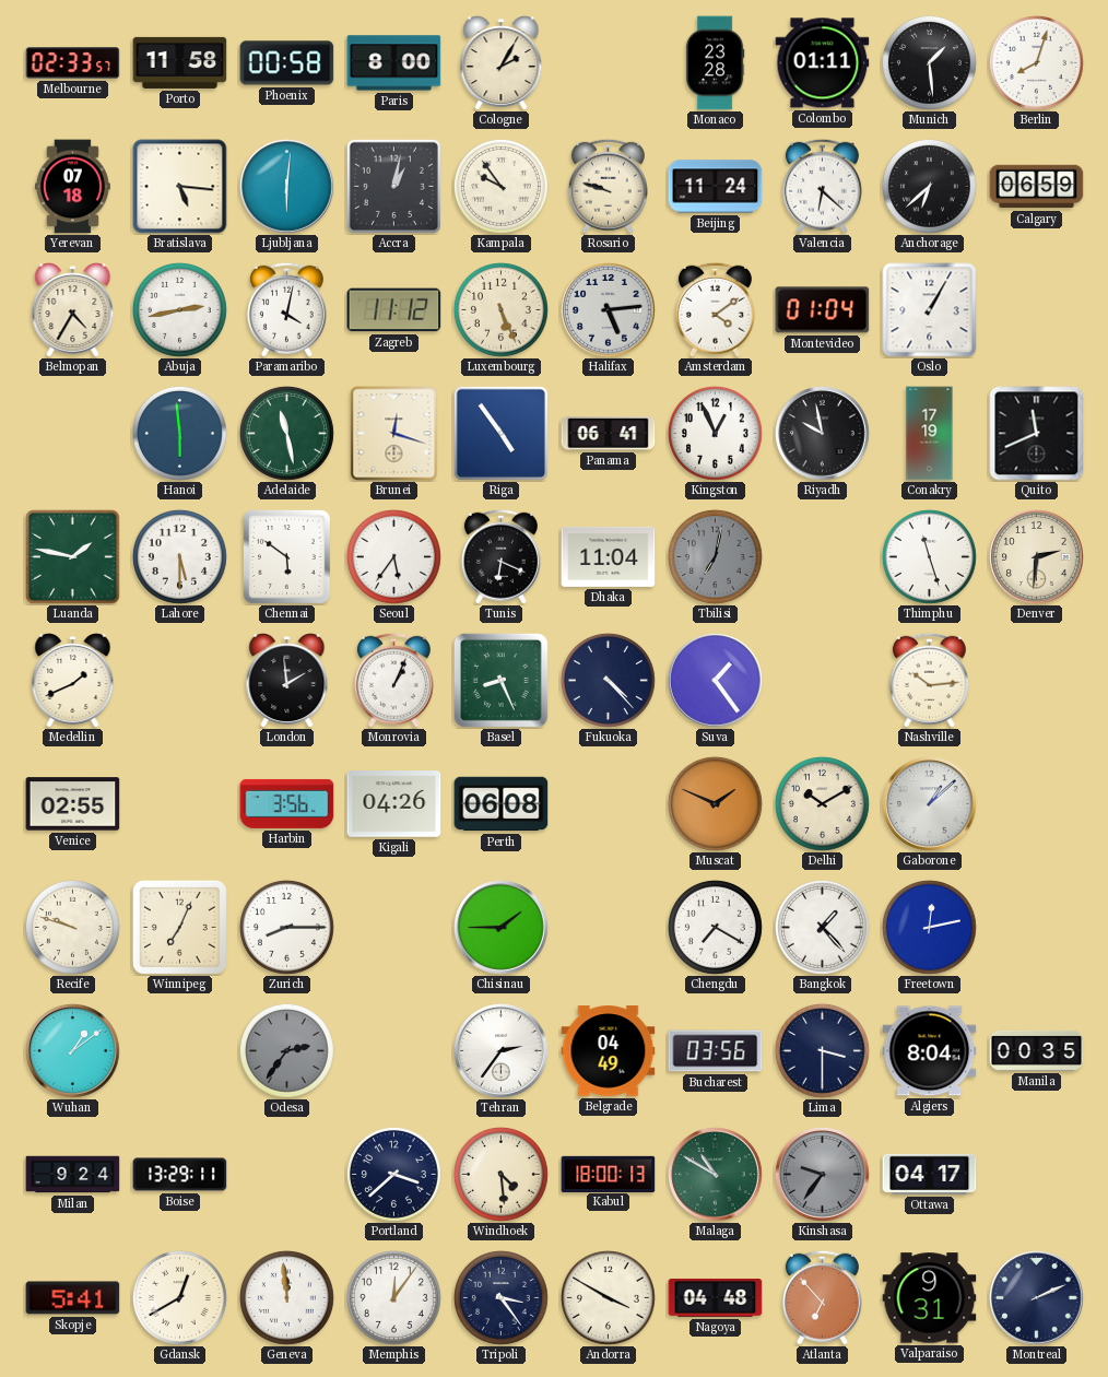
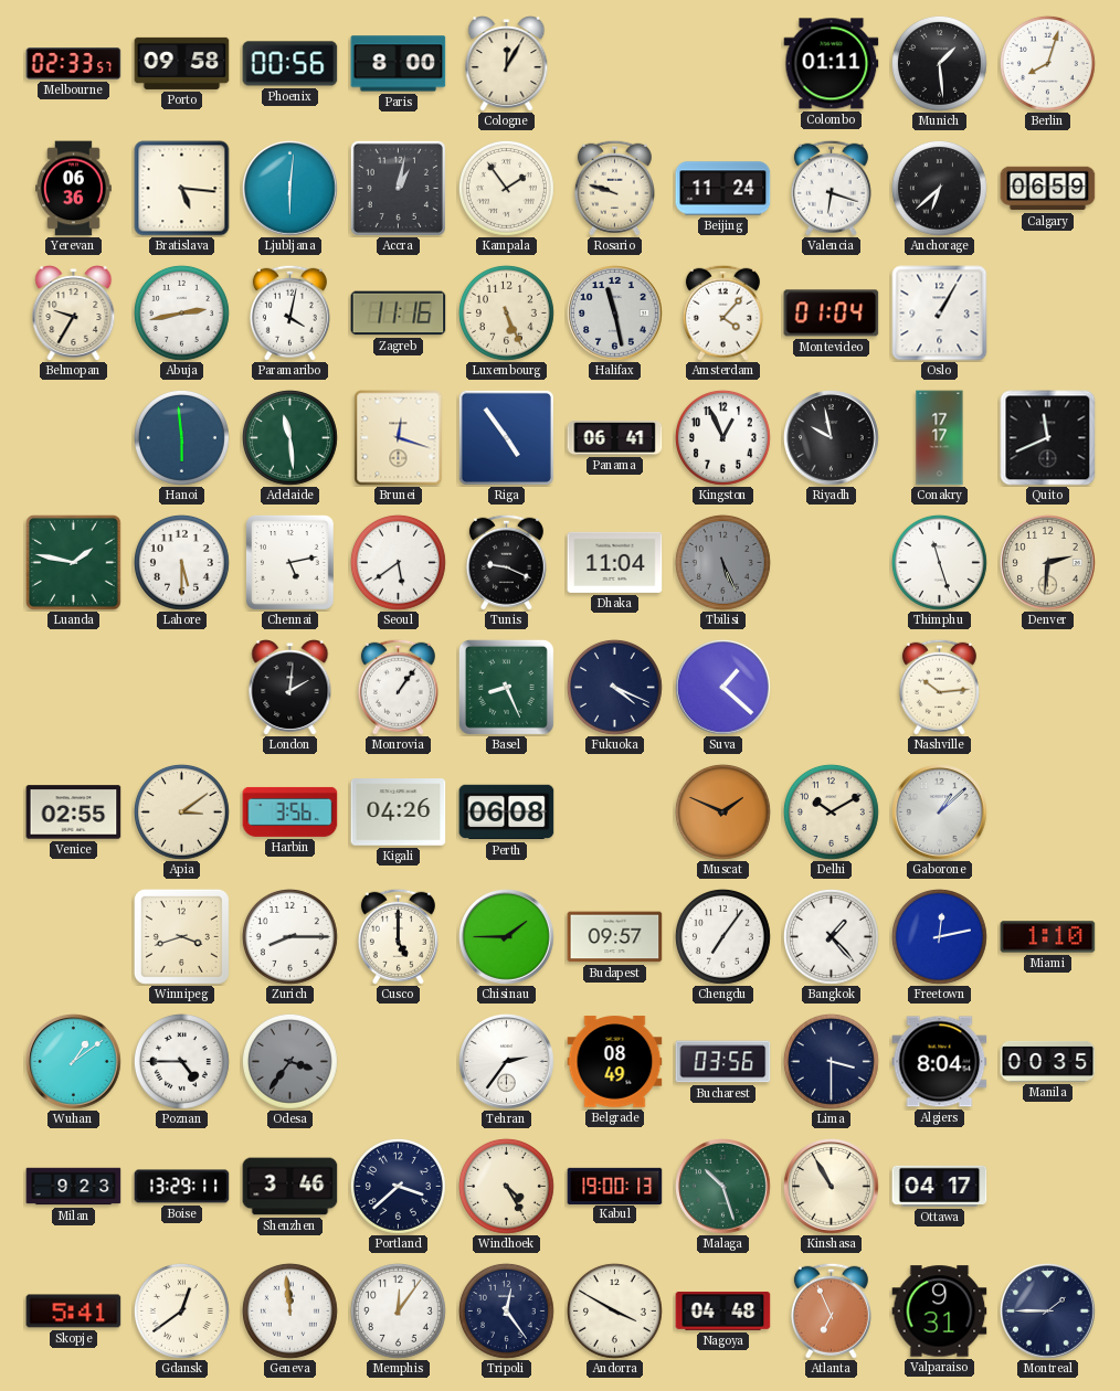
Porto: 11:58 -> 09:58 (182, 63)
Phoenix: 00:58 -> 00:56 (290, 64)
Cologne: 2:05 -> 12:05 (507, 64)
Monaco: 23:28 -> none (715, 63)
Yerevan: 07:18 -> 06:36 (74, 189)
Kampala: 9:54 -> 1:54 (506, 188)
Valencia: 6:22 -> 6:18 (831, 188)
Belmopan: 4:35 -> 9:35 (74, 314)
Zagreb: 11:12 -> 11:16 (399, 314)
Halifax: 5:14 -> 11:28 (615, 314)
Amsterdam: 4:09 -> 4:07 (722, 312)
Adelaide: 11:28 -> 11:29 (289, 437)
Conakry: 17:19 -> 17:17 (940, 438)
Chennai: 5:51 -> 5:13 (289, 563)
Seoul: 5:36 -> 5:39 (398, 562)
Tunis: 6:19 -> 9:19 (506, 562)
Tbilisi: 7:02 -> 5:26 (722, 562)
Medellin: 1:41 -> none (73, 681)
London: 1:59 -> 2:01 (290, 688)
Monrovia: 1:04 -> 1:06 (398, 687)
Fukuoka: 4:23 -> 4:19 (614, 687)
Suva: 1:24 -> 1:22 (723, 688)
Apia: none -> 3:09 (181, 811)
Recife: 9:48 -> none (72, 927)
Winnipeg: 7:04 -> 3:42 (181, 936)
Cusco: none -> 5:00 (398, 936)
Budapest: none -> 09:57 (615, 937)
Chengdu: 7:20 -> 7:06 (722, 936)
Miami: none -> 1:10 (1048, 937)
Poznan: none -> 4:45 (181, 1061)
Odesa: 2:36 -> 3:36 (289, 1061)
Belgrade: 04:49 -> 08:49 (615, 1062)
Milan: 9:24 -> 9:23 (74, 1187)
Shenzhen: none -> 3:46 (290, 1187)
Windhoek: 4:29 -> 4:25 (506, 1186)
Kabul: 18:00 -> 19:00 (615, 1186)
Malaga: 10:50 -> 10:27 (723, 1187)
Kinshasa: 9:36 -> 10:55 (832, 1187)
Kinshasa dial: grey -> cream (832, 1187)
Gdansk: 12:40 -> 12:39 (181, 1310)
Tripoli: 3:24 -> 12:24 (506, 1310)
Atlanta: 6:53 -> 6:56 (831, 1310)
Montreal: 2:11 -> 1:45 (1048, 1312)
